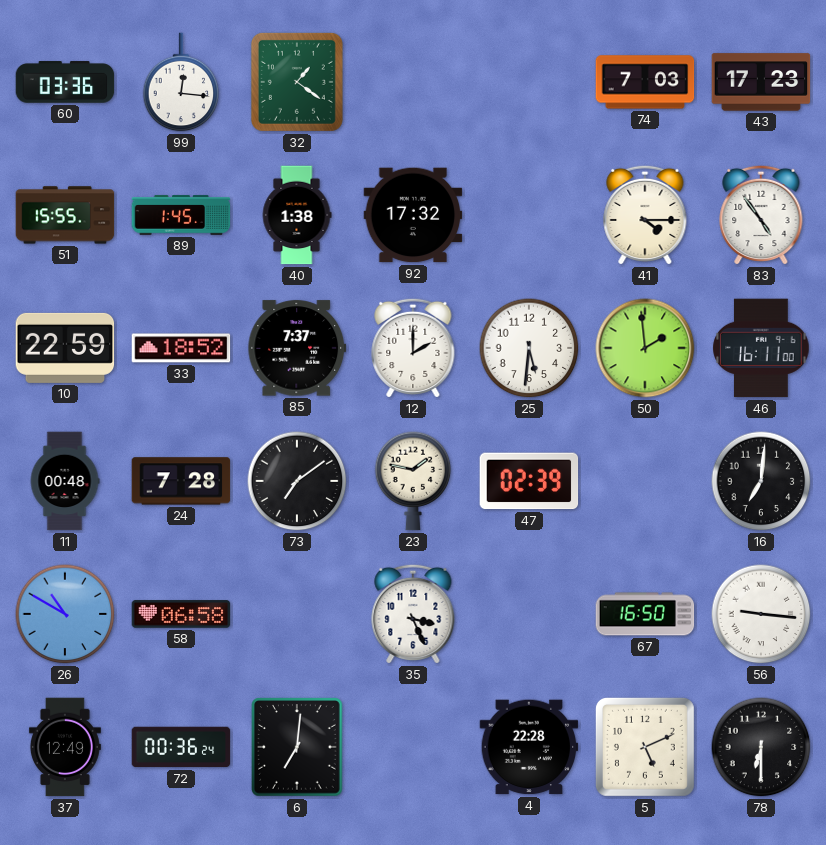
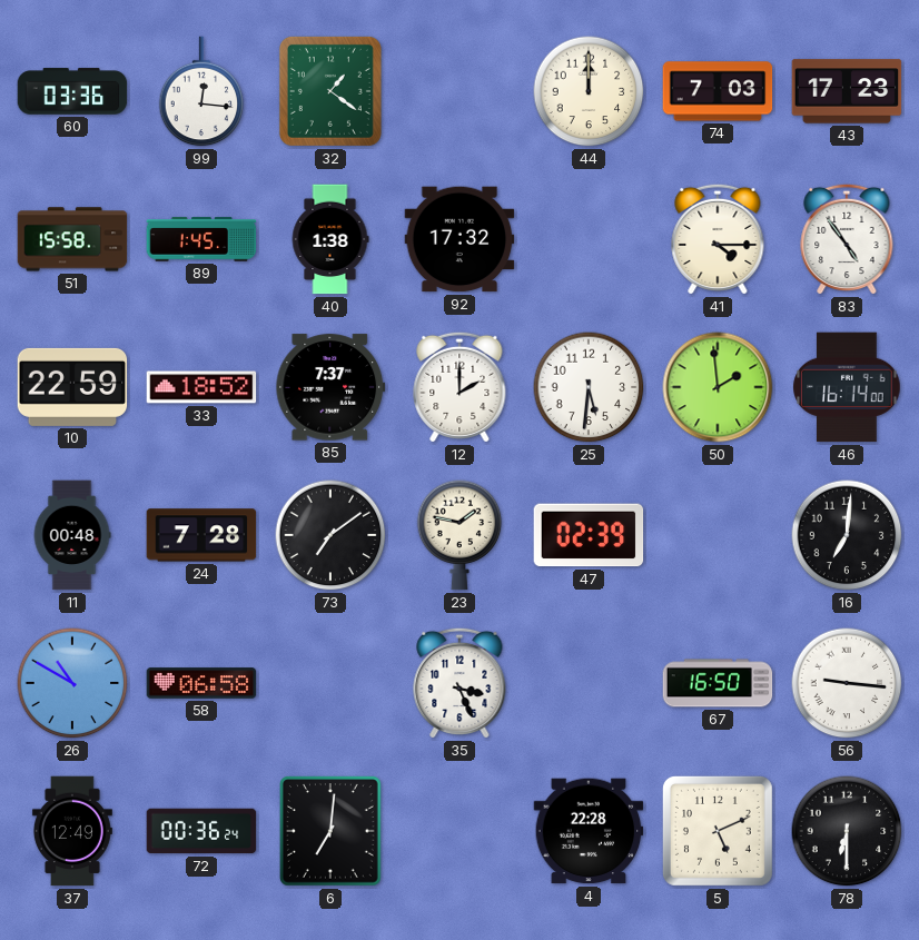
44: none -> 12:00 (589, 91)
51: 15:55 -> 15:58 (72, 239)
46: 16:11 -> 16:14 (847, 387)
